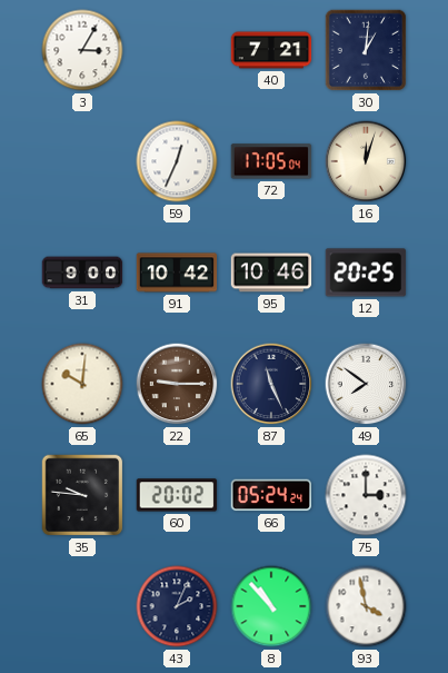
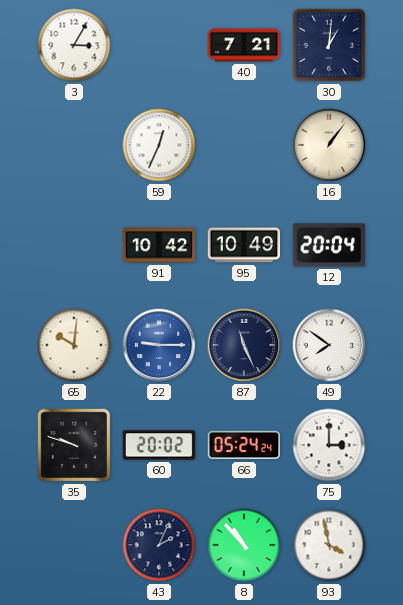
72: 17:05 -> none (271, 161)
16: 12:03 -> 1:06 (329, 145)
31: 9:00 -> none (82, 273)
95: 10:46 -> 10:49 (244, 245)
12: 20:25 -> 20:04 (329, 245)
22 dial: brown -> blue (159, 345)
35: 9:46 -> 9:48 (74, 445)
